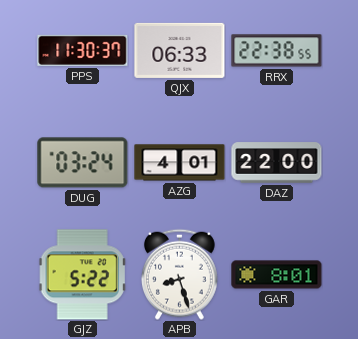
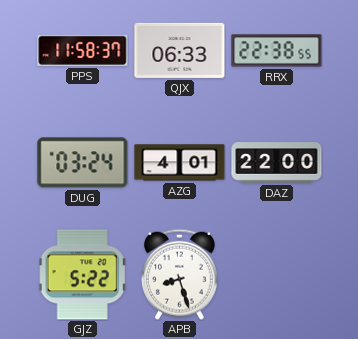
PPS: 11:30 -> 11:58 (83, 50)
GAR: 8:01 -> none (277, 275)
